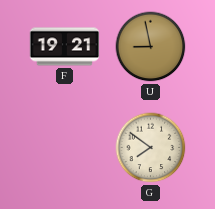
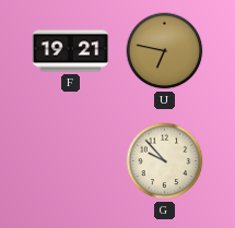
U: 8:58 -> 6:47 (165, 51)
G: 7:51 -> 9:53 (165, 161)
